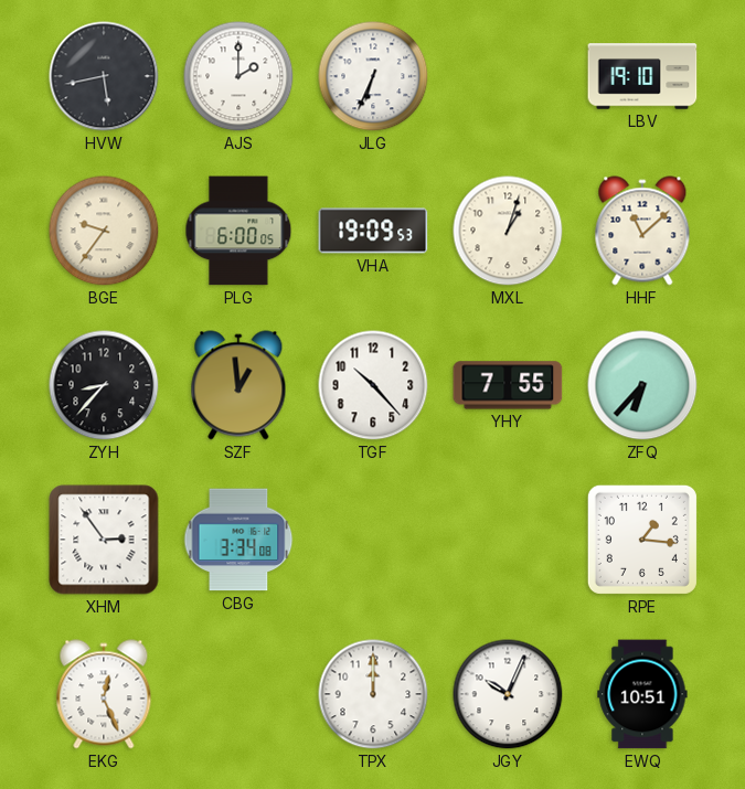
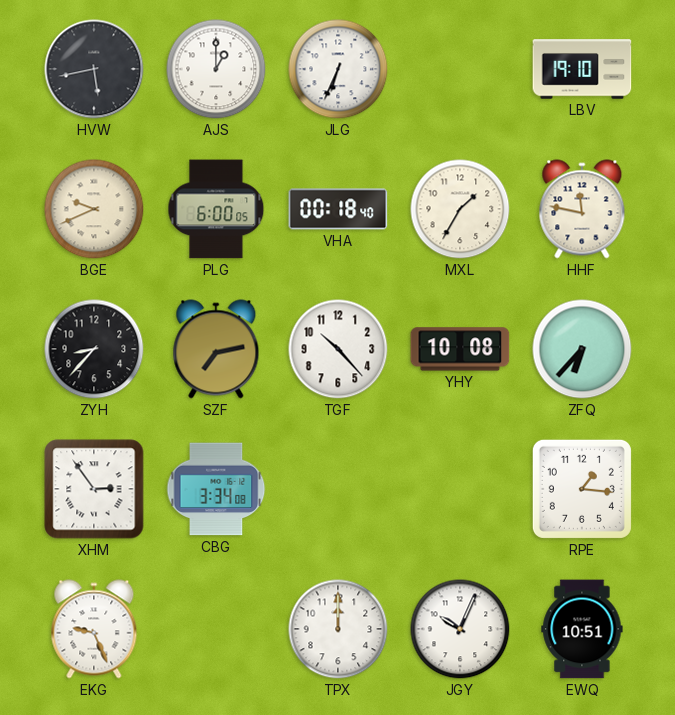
AJS: 2:00 -> 1:00 (216, 69)
BGE: 9:36 -> 9:41 (94, 209)
VHA: 19:09 -> 00:18 (338, 209)
MXL: 1:03 -> 1:35 (460, 209)
HHF: 11:08 -> 11:47 (582, 209)
SZF: 12:59 -> 7:13 (216, 349)
YHY: 7:55 -> 10:08 (460, 349)
EKG: 12:26 -> 9:26 (94, 629)
